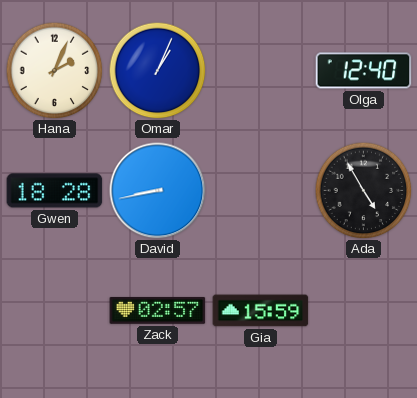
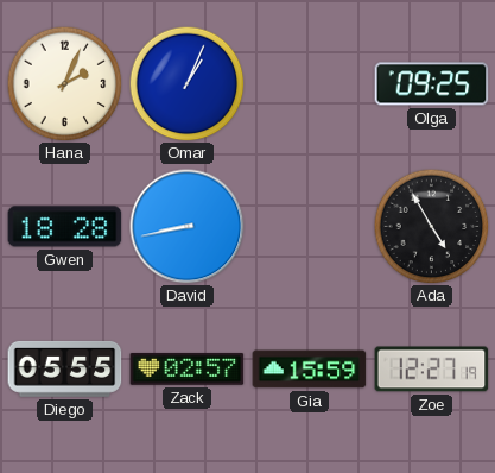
Olga: 12:40 -> 09:25 (432, 84)
Diego: none -> 05:55 (65, 368)
Zoe: none -> 12:27 (432, 370)
